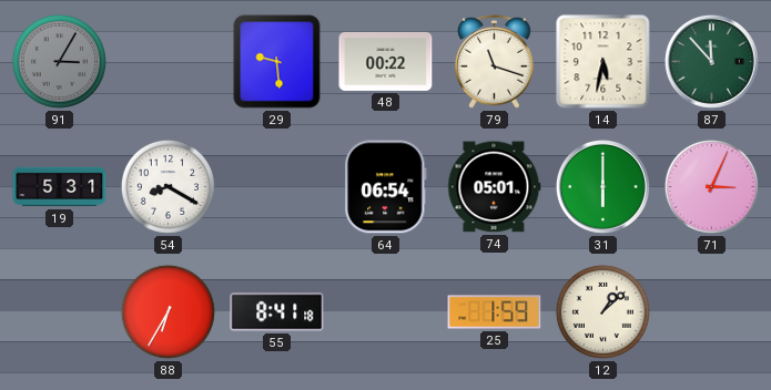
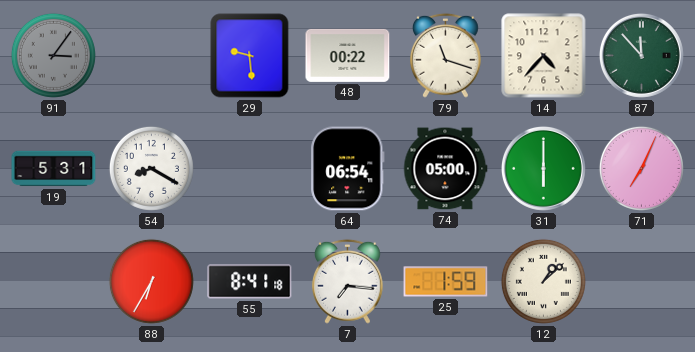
91: 3:05 -> 3:06 (53, 55)
14: 5:32 -> 4:37 (544, 56)
74: 05:01 -> 05:00 (445, 169)
71: 3:04 -> 7:04 (641, 168)
7: none -> 7:16 (348, 281)
